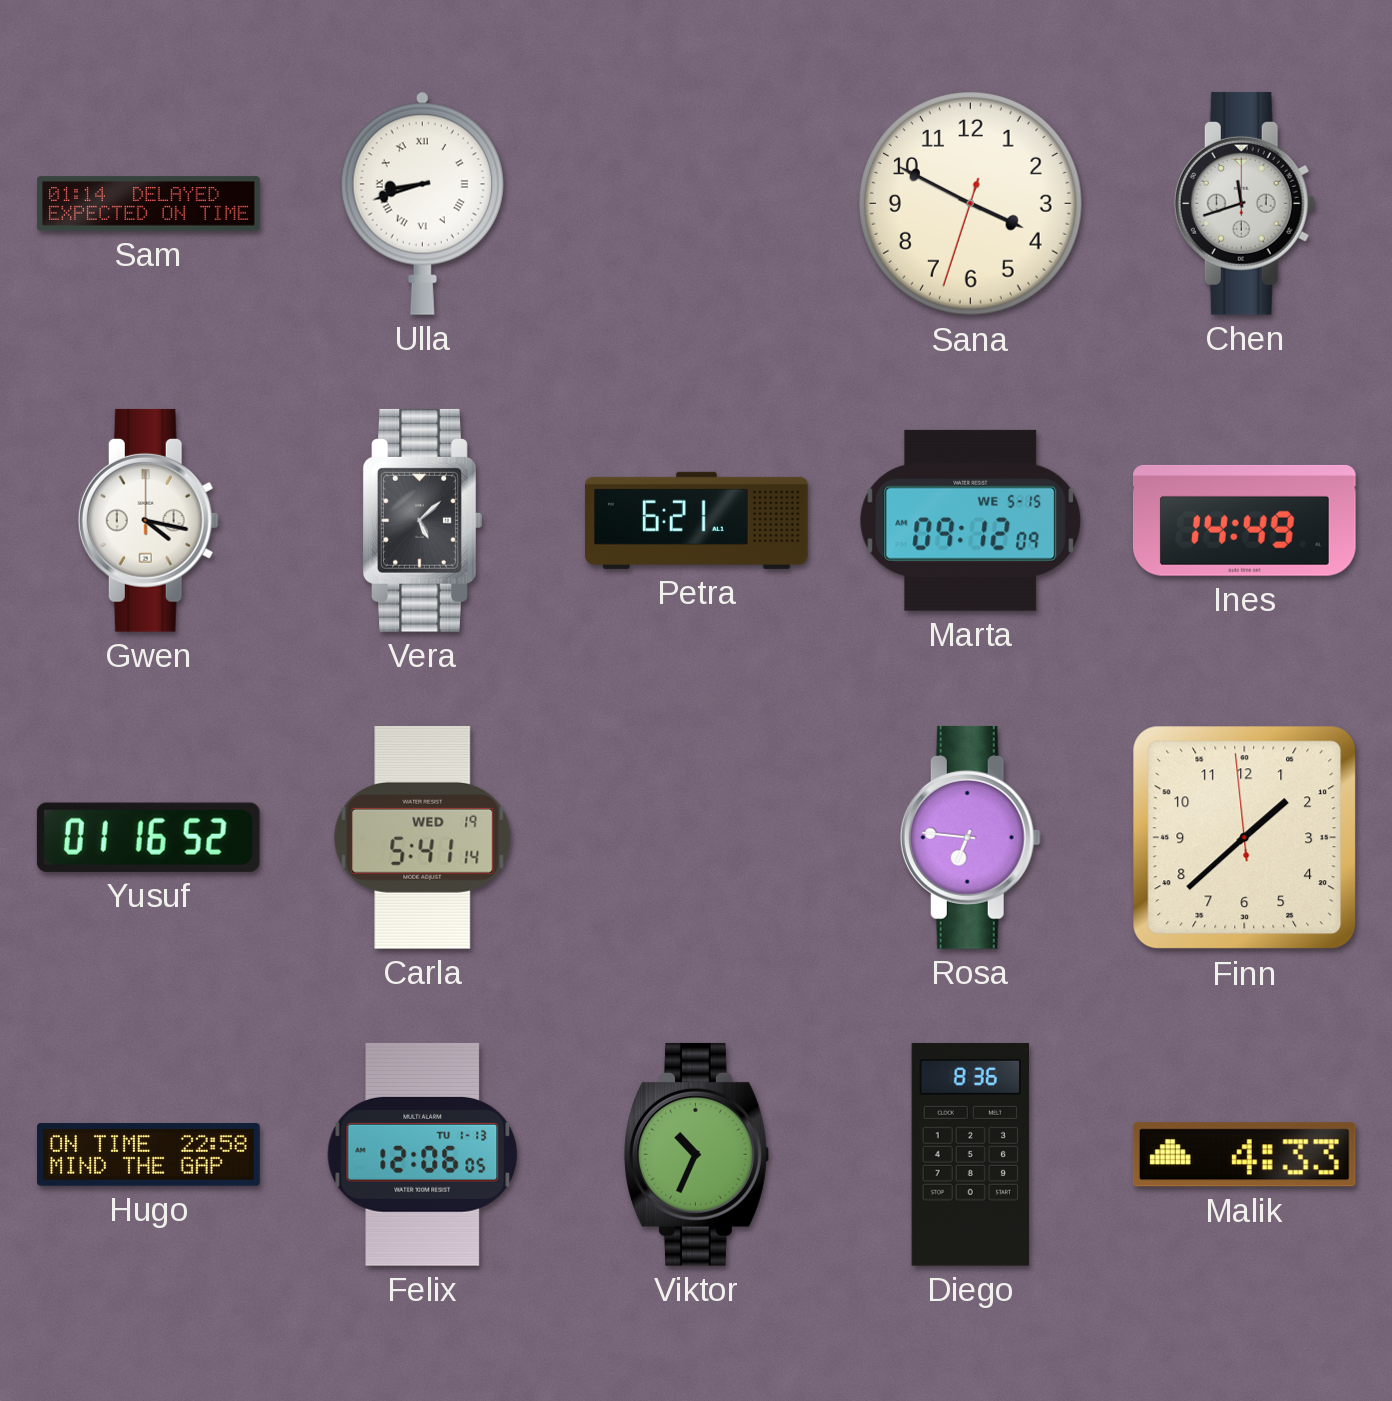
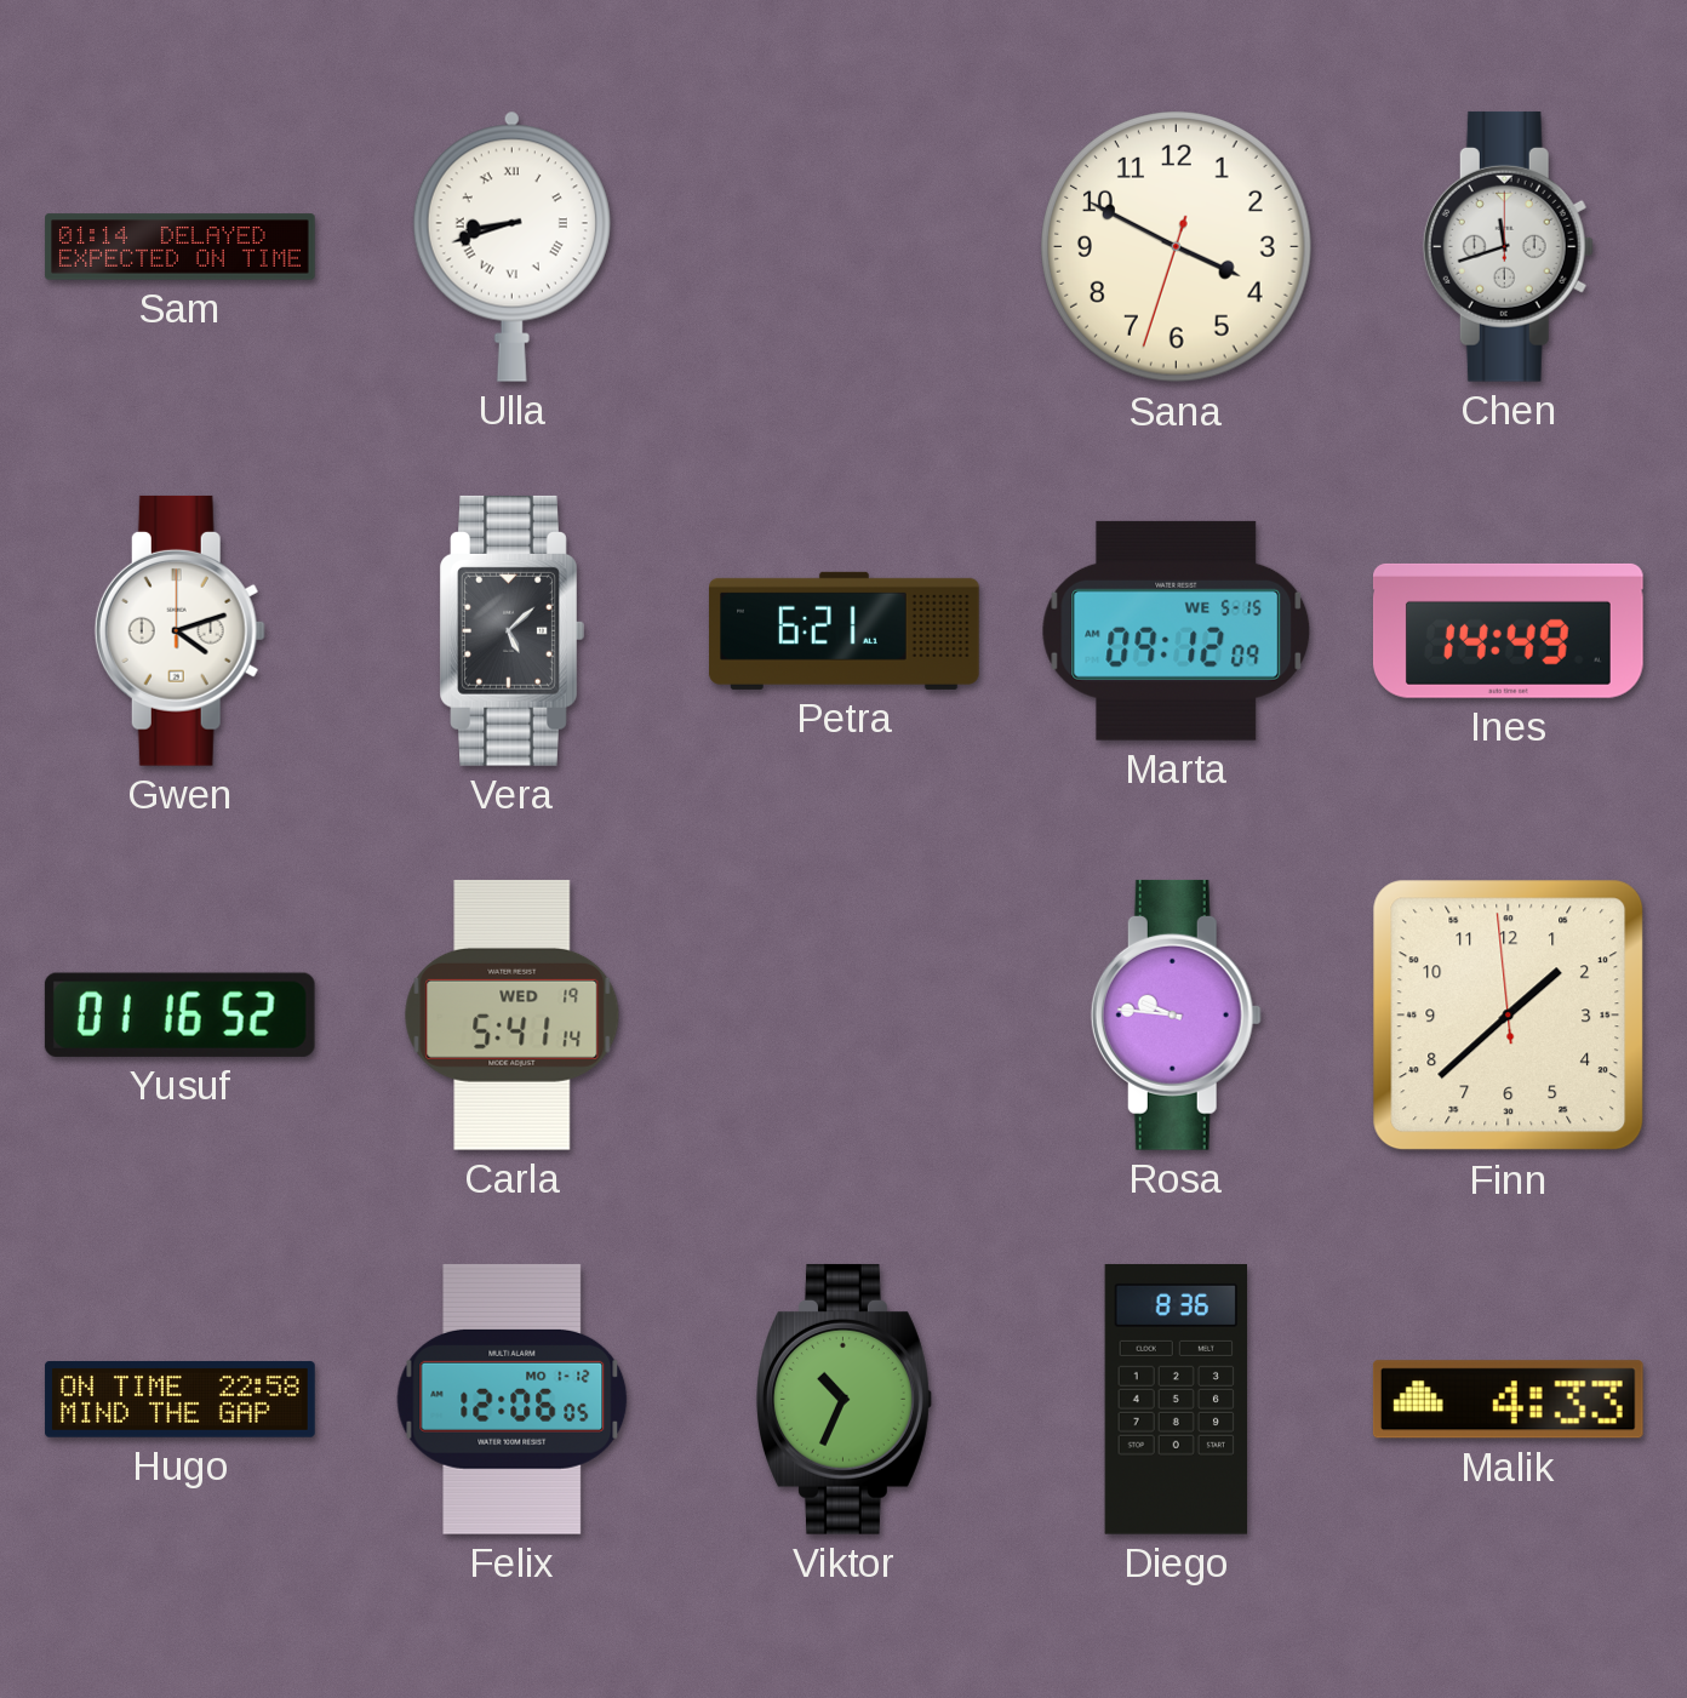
Gwen: 4:17 -> 4:12 (179, 630)
Rosa: 6:46 -> 9:46 (1176, 1014)
Felix date: TU 1-13 -> MO 1-12 (513, 1399)
